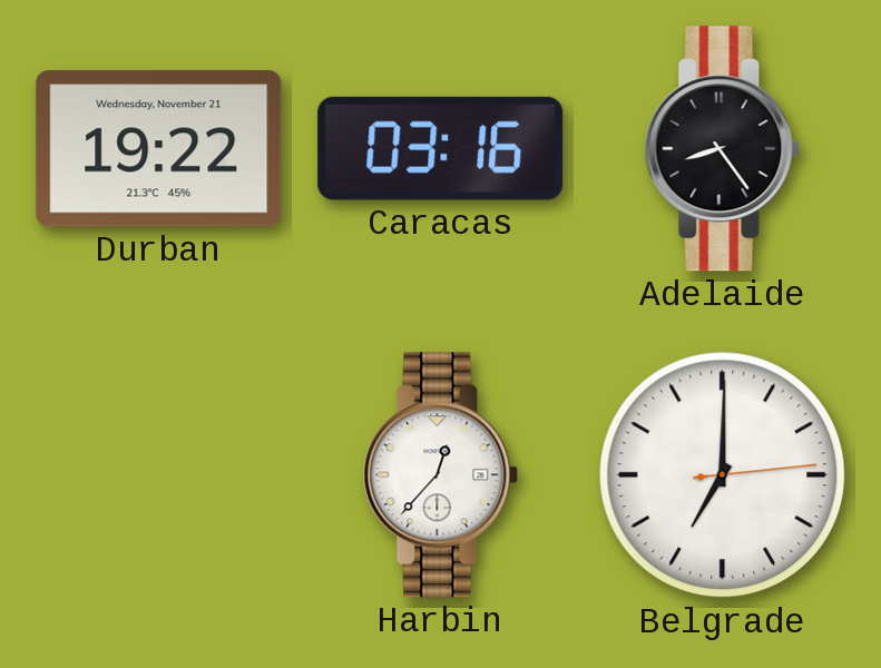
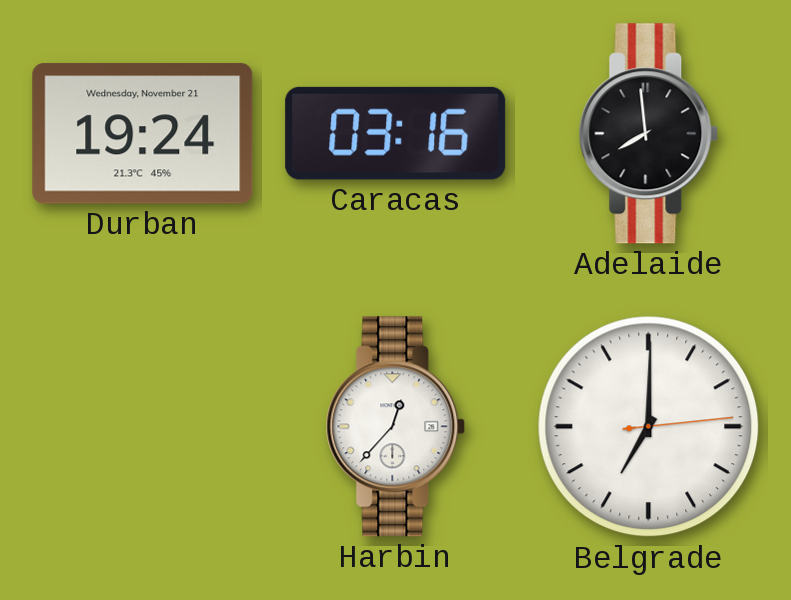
Durban: 19:22 -> 19:24 (143, 134)
Adelaide: 8:24 -> 7:59 (649, 134)
